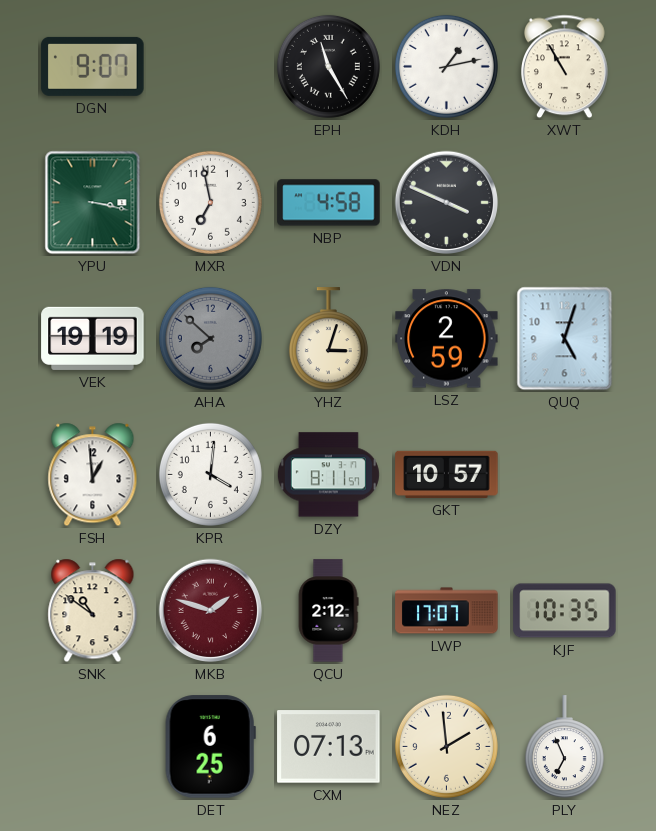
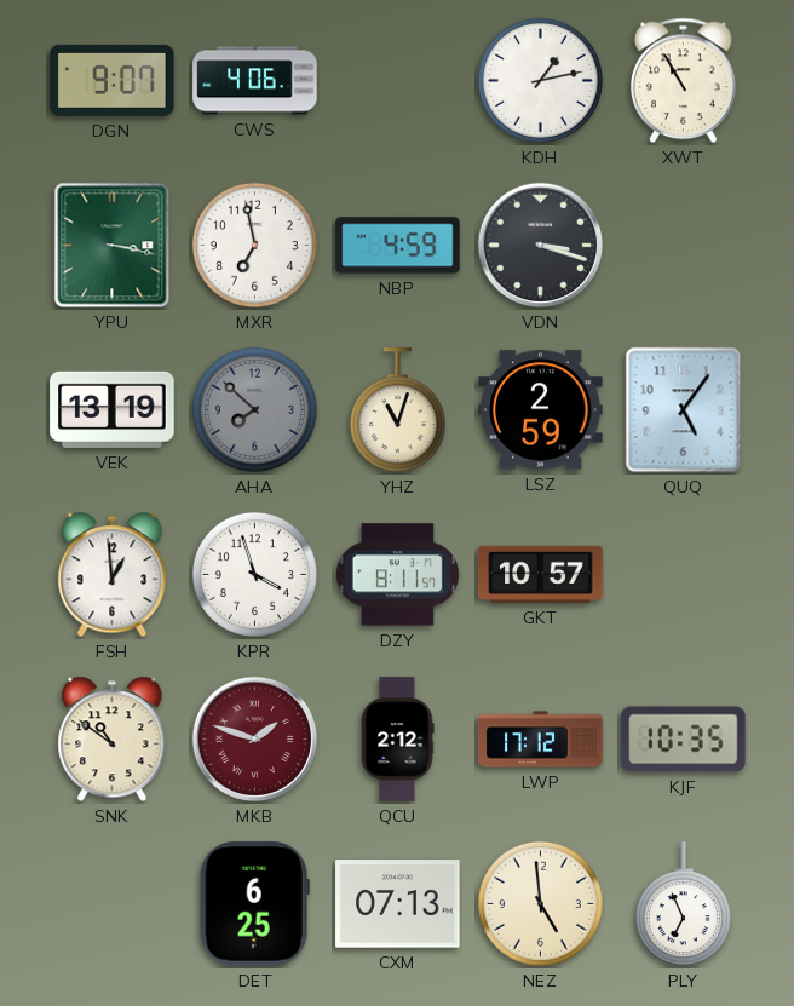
CWS: none -> 4:06 (255, 81)
EPH: 11:25 -> none (328, 66)
NBP: 4:58 -> 4:59 (398, 246)
VDN: 3:49 -> 3:18 (541, 246)
VEK: 19:19 -> 13:19 (113, 409)
YHZ: 3:03 -> 11:03 (397, 410)
QUQ: 5:03 -> 5:06 (684, 410)
KPR: 4:01 -> 3:57 (254, 574)
LWP: 17:07 -> 17:12 (541, 740)
NEZ: 1:59 -> 4:59 (540, 903)
